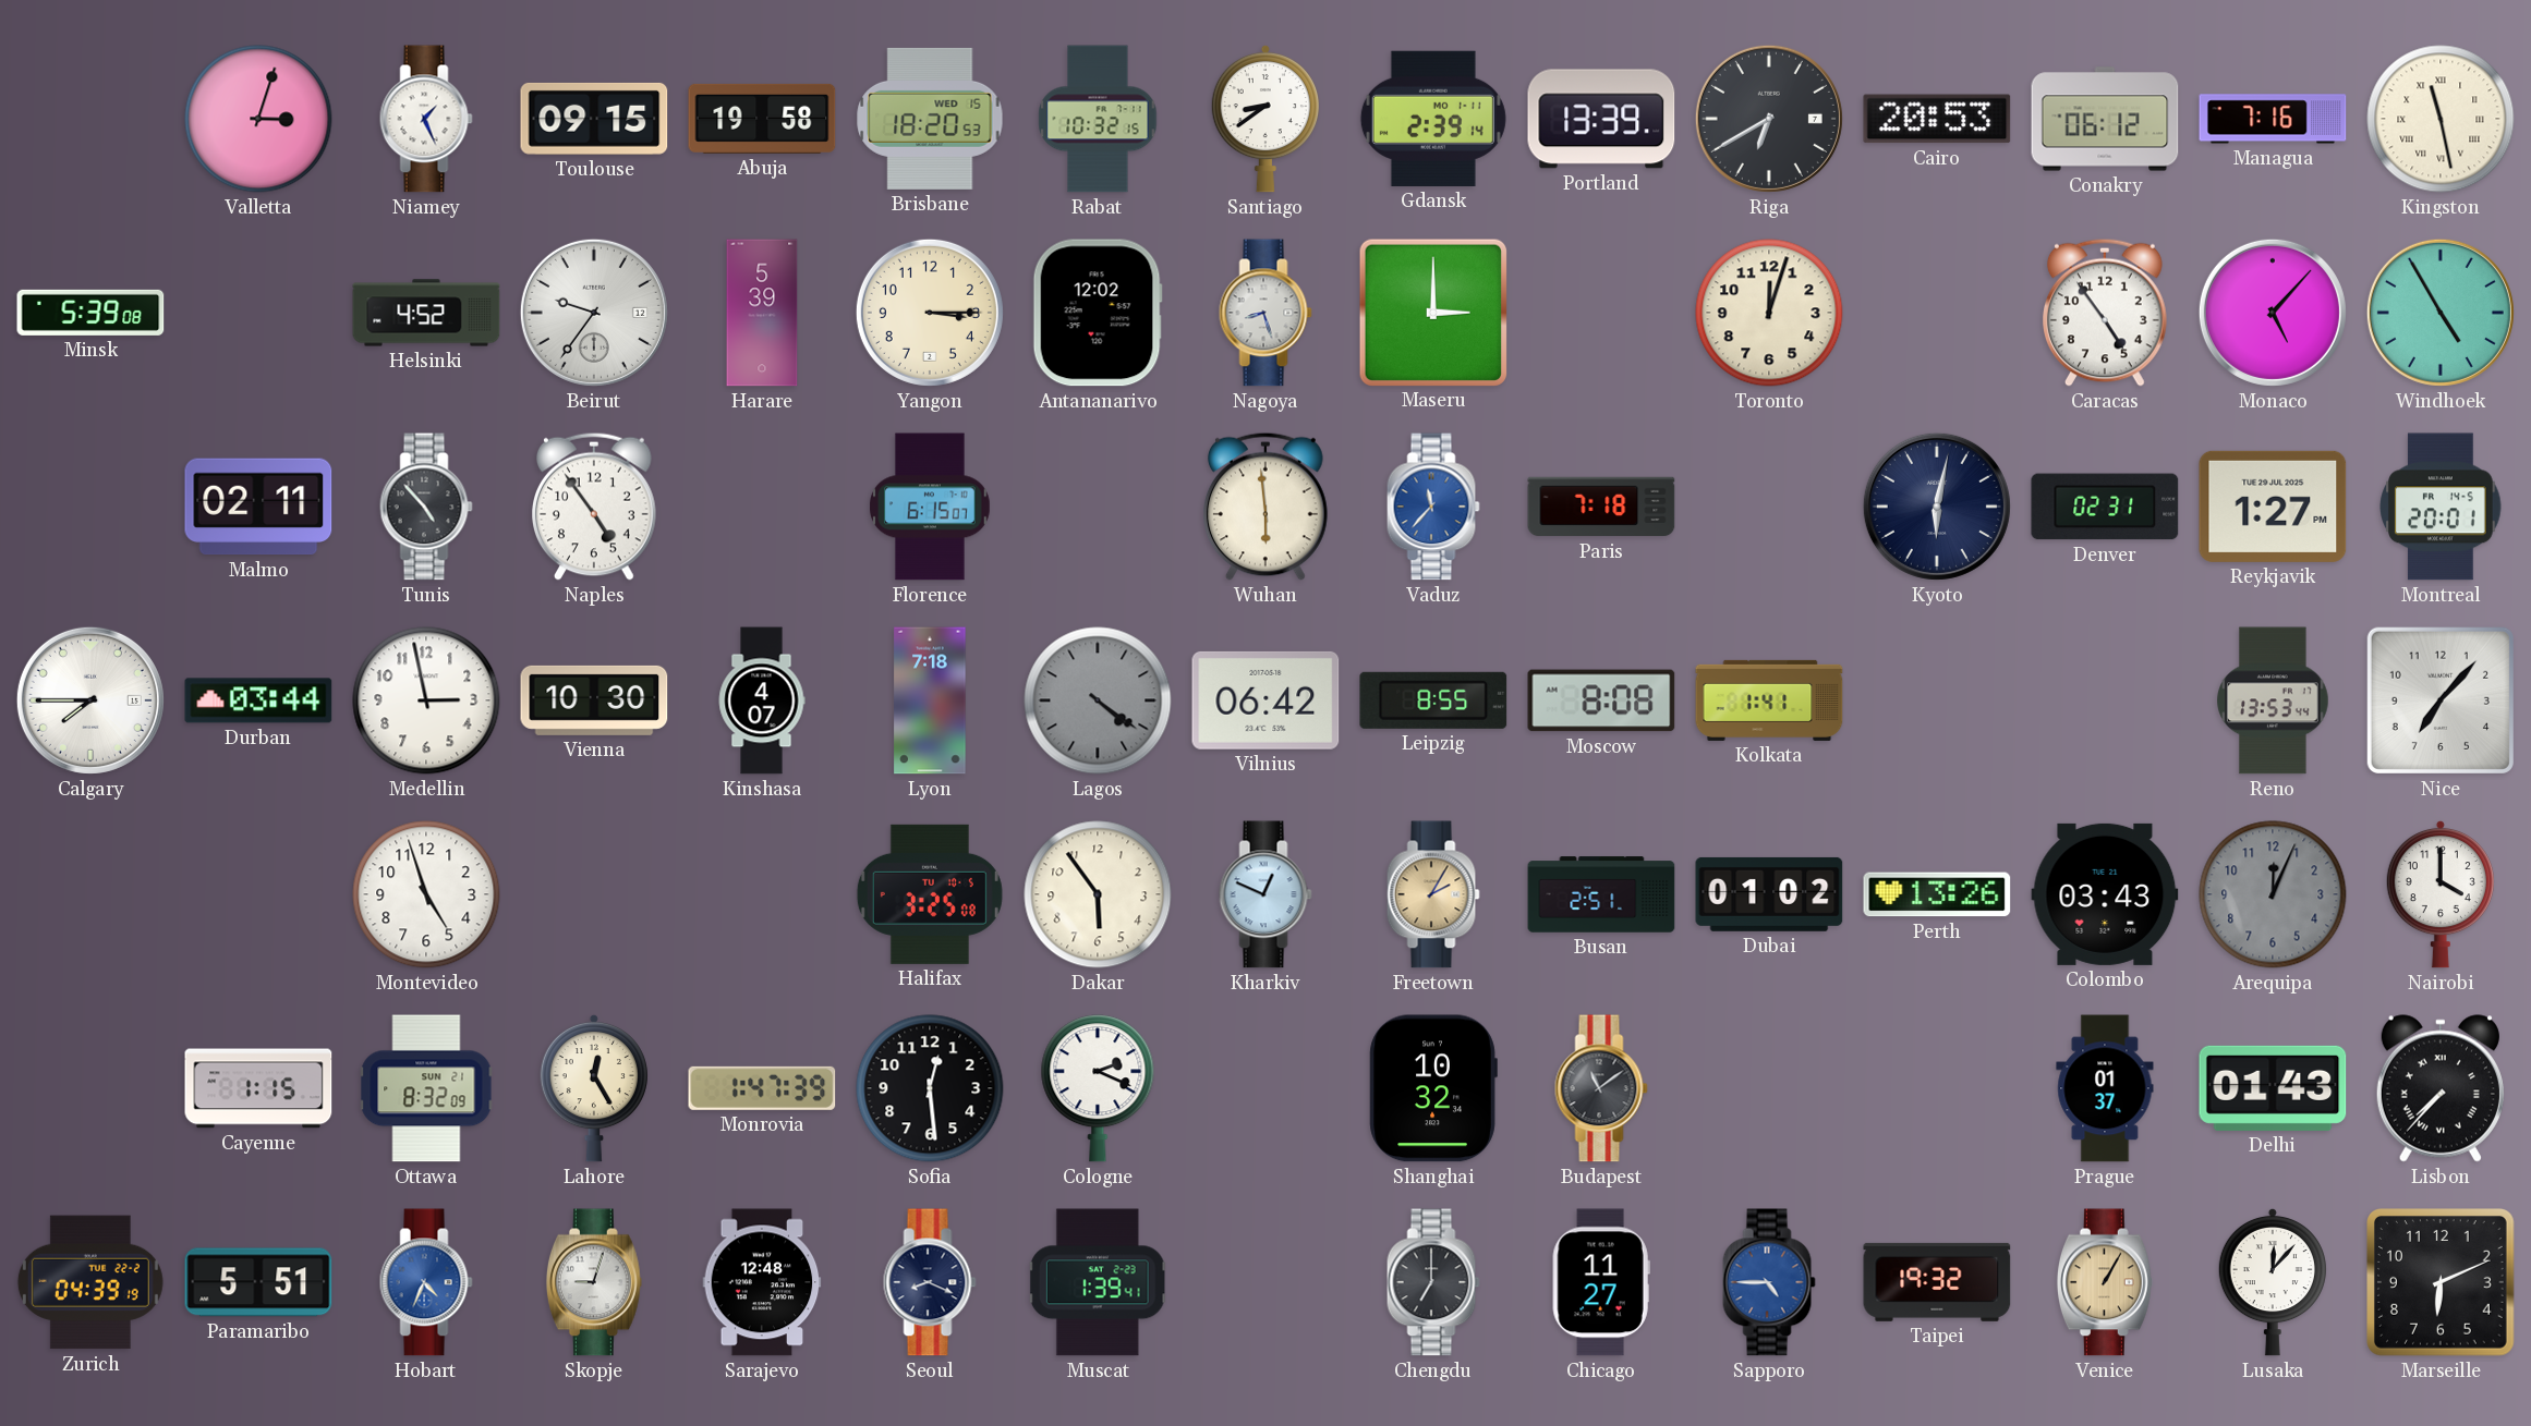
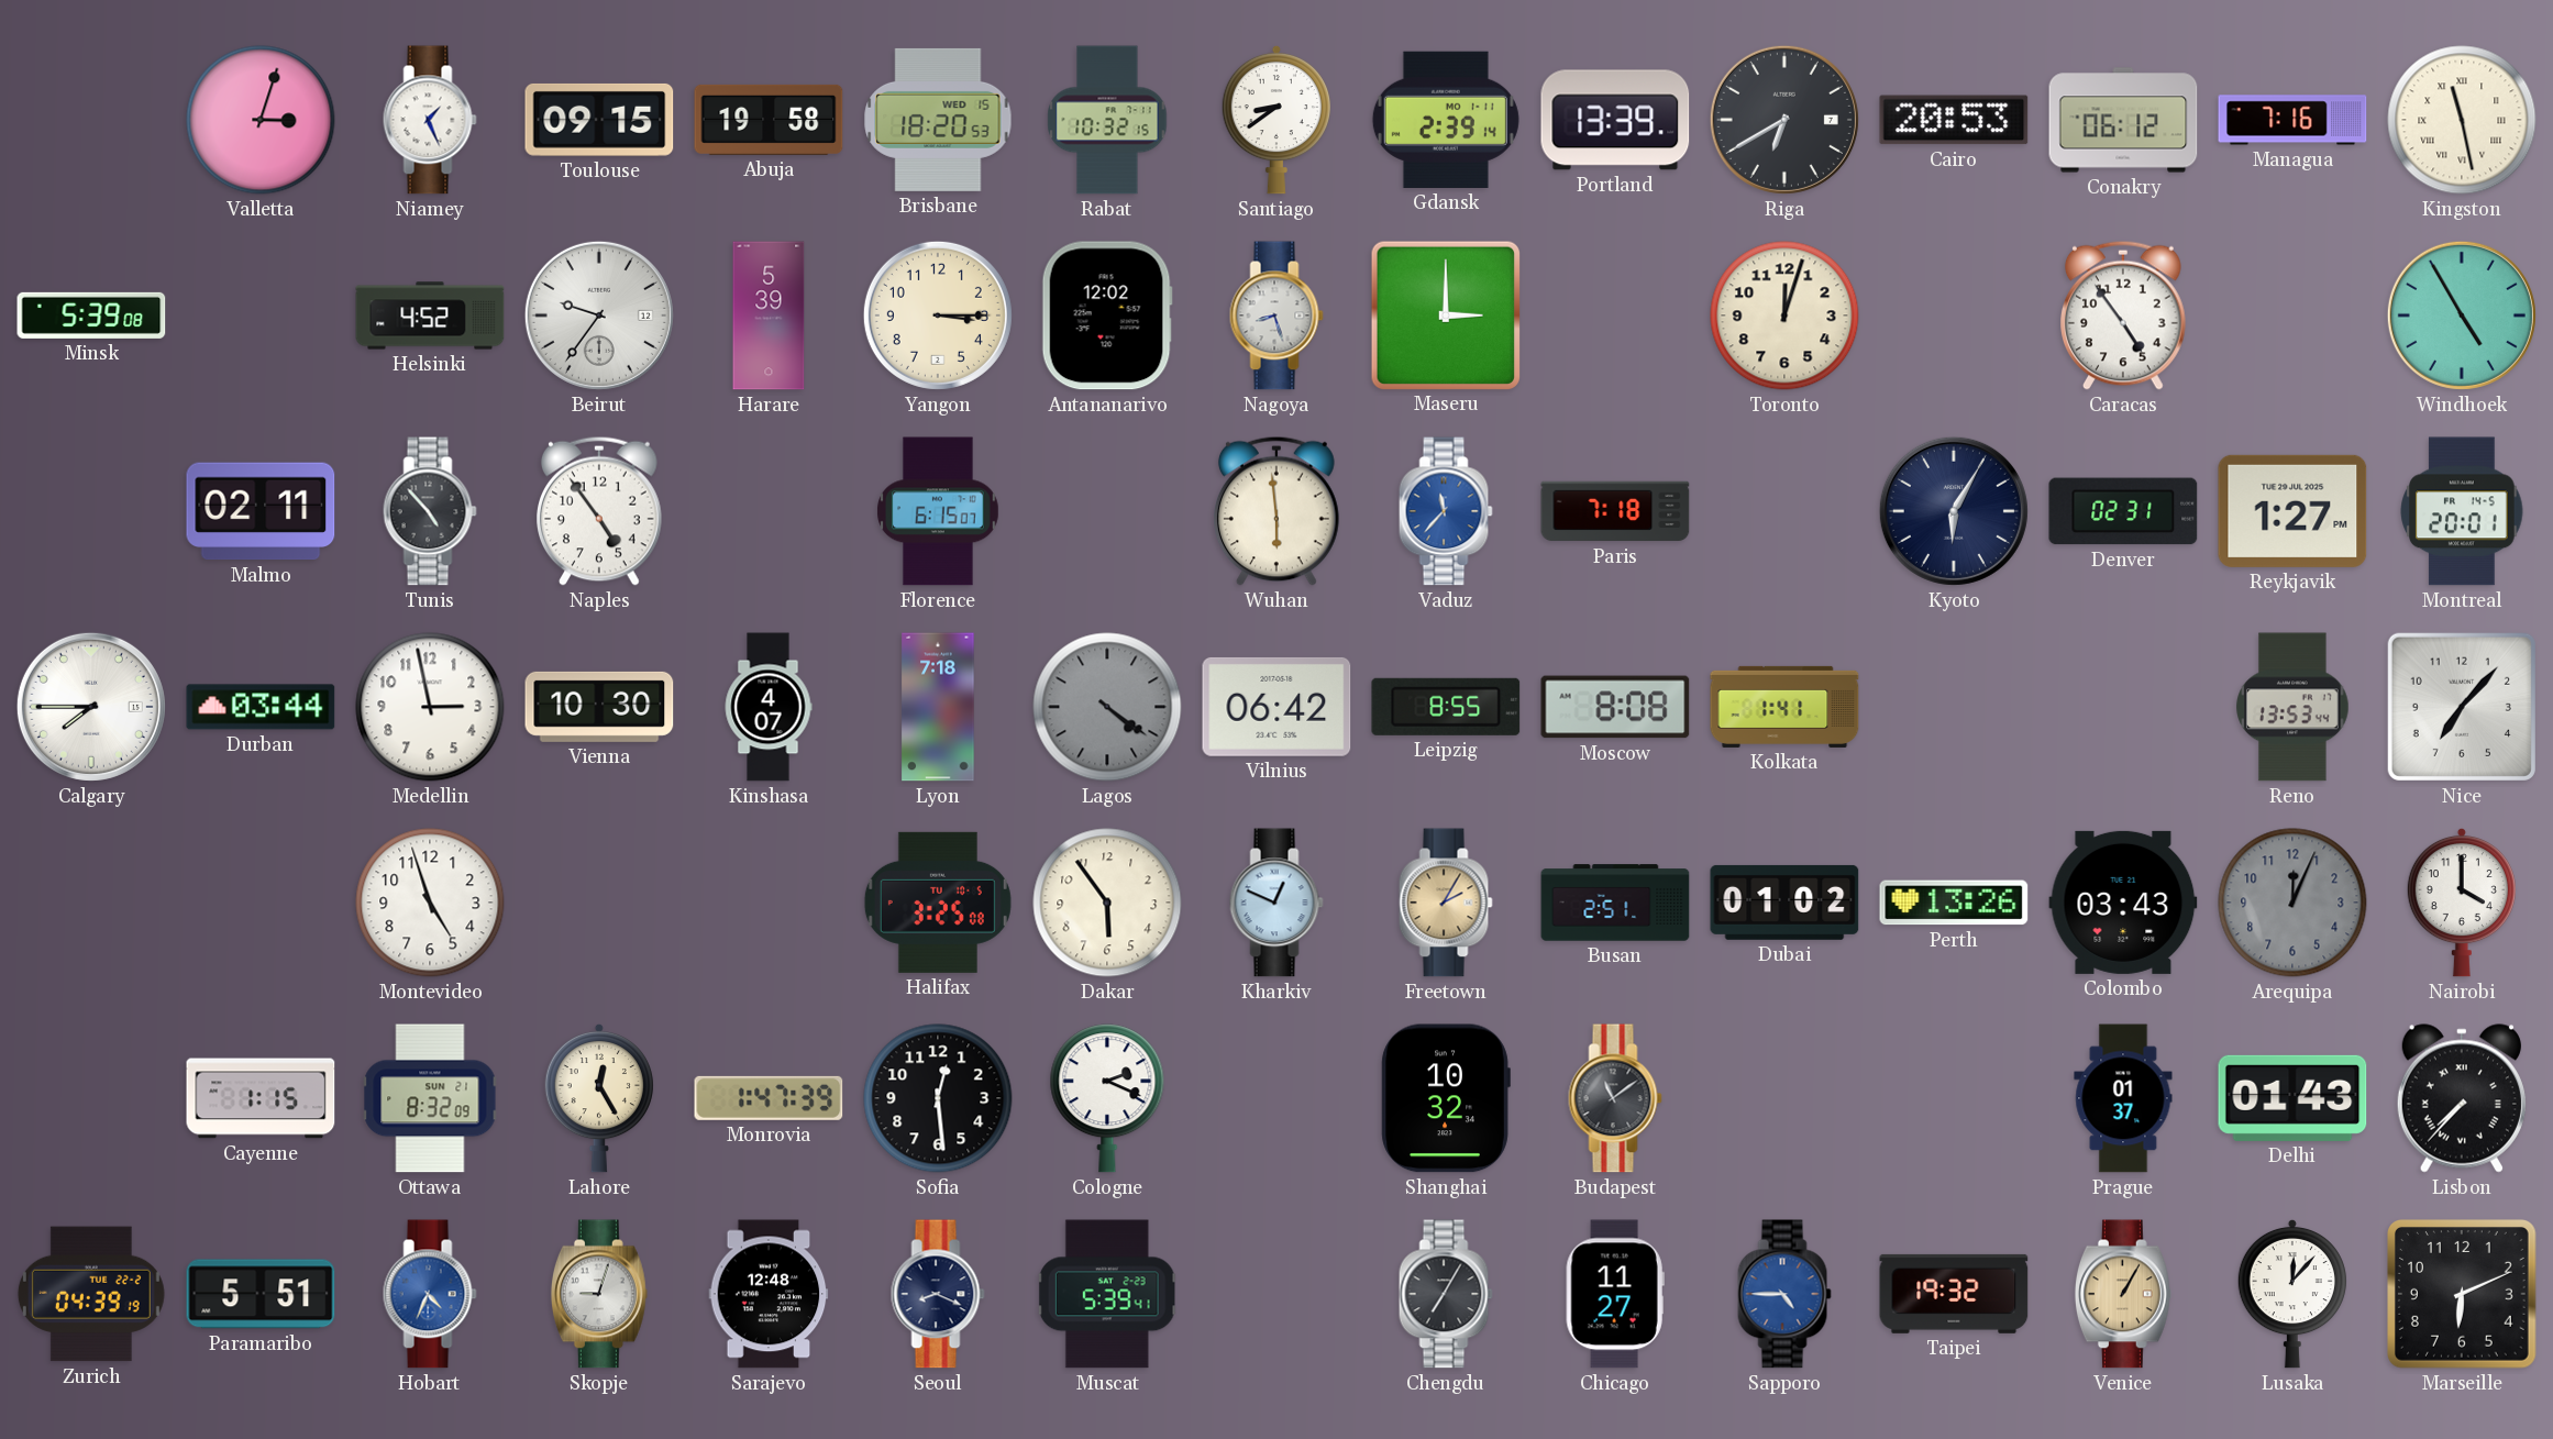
Monaco: 5:07 -> none (2273, 313)
Kyoto: 6:02 -> 6:05 (1954, 511)
Muscat: 1:39 -> 5:39 (1107, 1294)
Chengdu: 7:00 -> 7:05 (1446, 1294)
